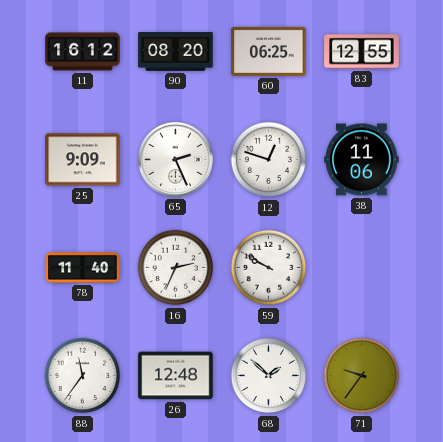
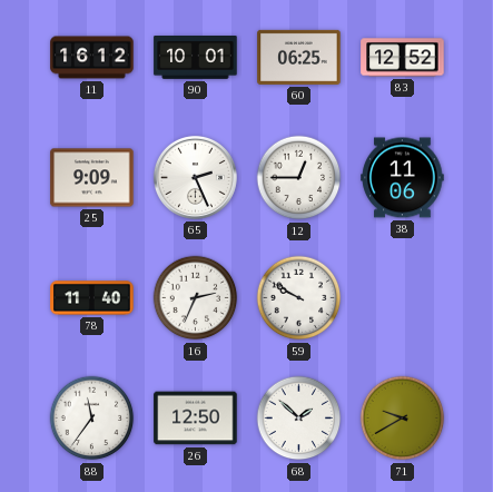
90: 08:20 -> 10:01 (196, 58)
83: 12:55 -> 12:52 (403, 58)
12: 12:48 -> 12:45 (299, 178)
26: 12:48 -> 12:50 (196, 419)
71: 9:36 -> 9:40 (403, 419)
